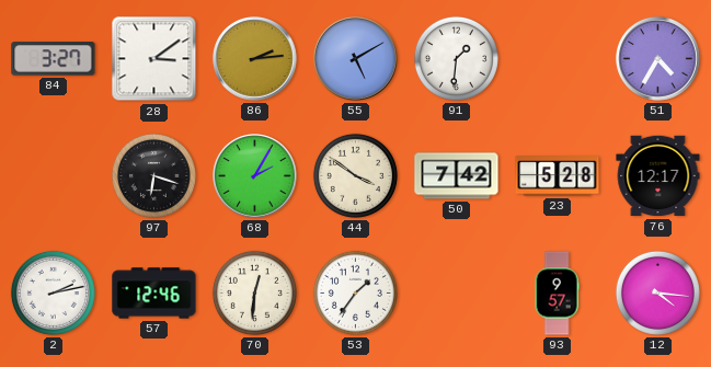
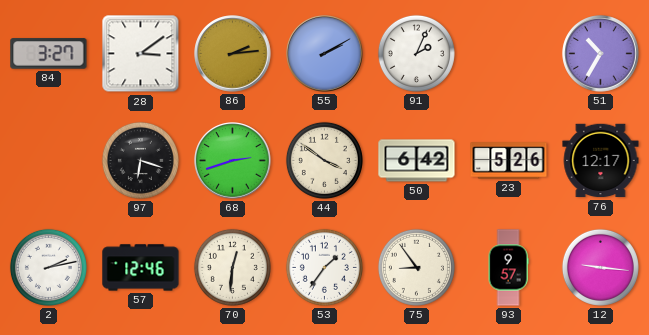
55: 5:10 -> 2:10 (325, 54)
91: 1:31 -> 2:04 (416, 53)
51: 4:35 -> 10:35 (601, 54)
68: 2:05 -> 2:42 (233, 161)
50: 7:42 -> 6:42 (417, 161)
23: 5:28 -> 5:26 (509, 161)
75: none -> 8:54 (416, 267)
12: 4:16 -> 9:16 (600, 267)
